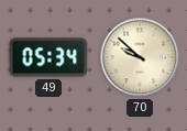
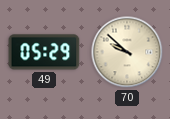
49: 05:34 -> 05:29 (44, 52)
